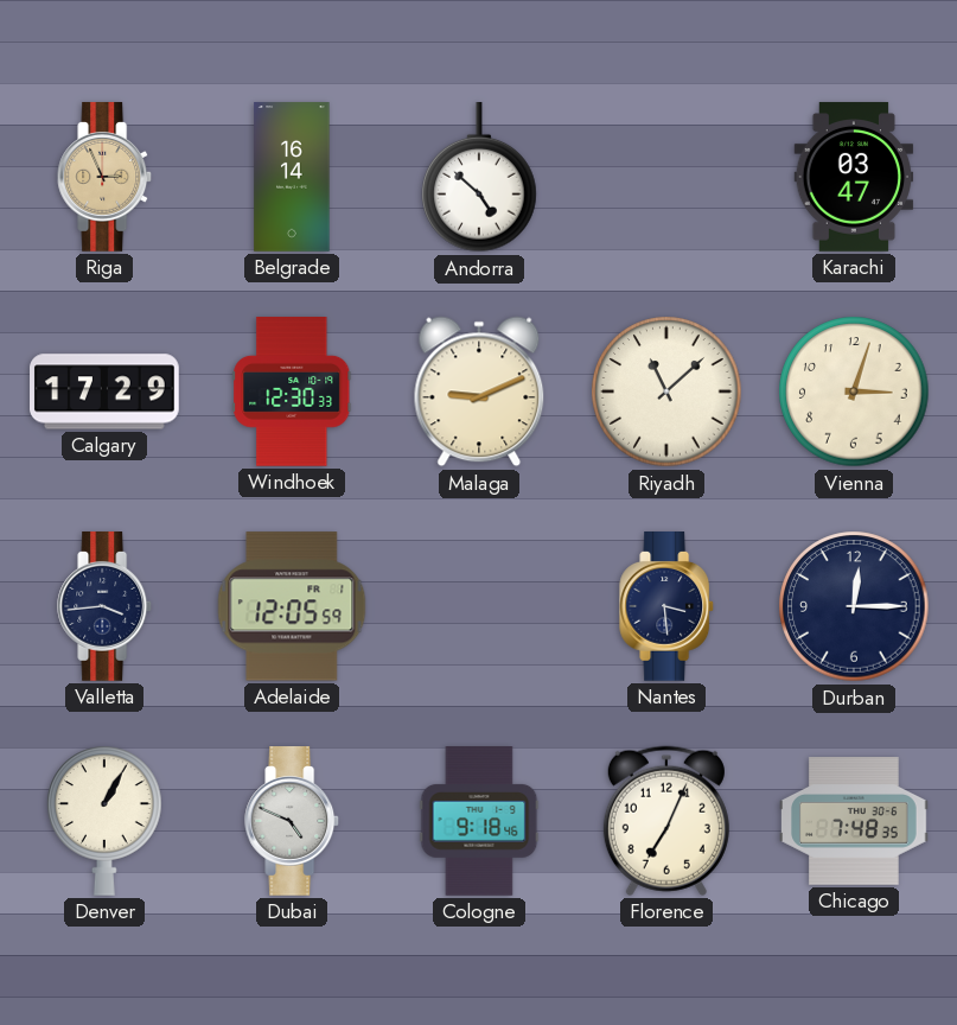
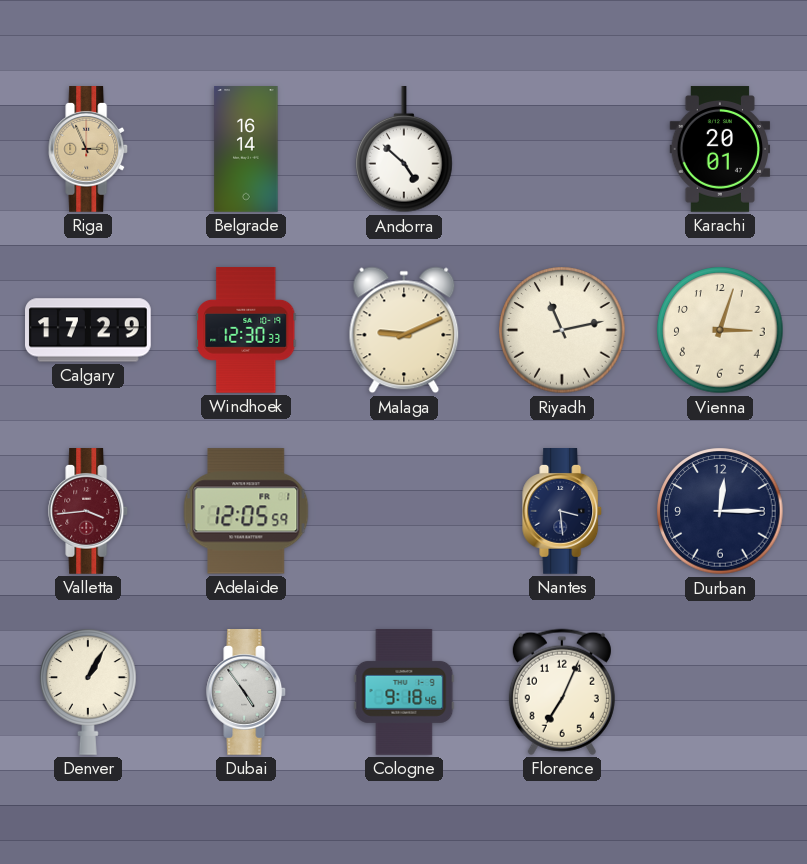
Karachi: 03:47 -> 20:01 (720, 149)
Riyadh: 11:08 -> 11:13 (562, 330)
Valletta dial: navy -> burgundy (89, 512)
Dubai: 4:49 -> 4:54 (247, 693)
Chicago: 7:48 -> none (854, 821)
